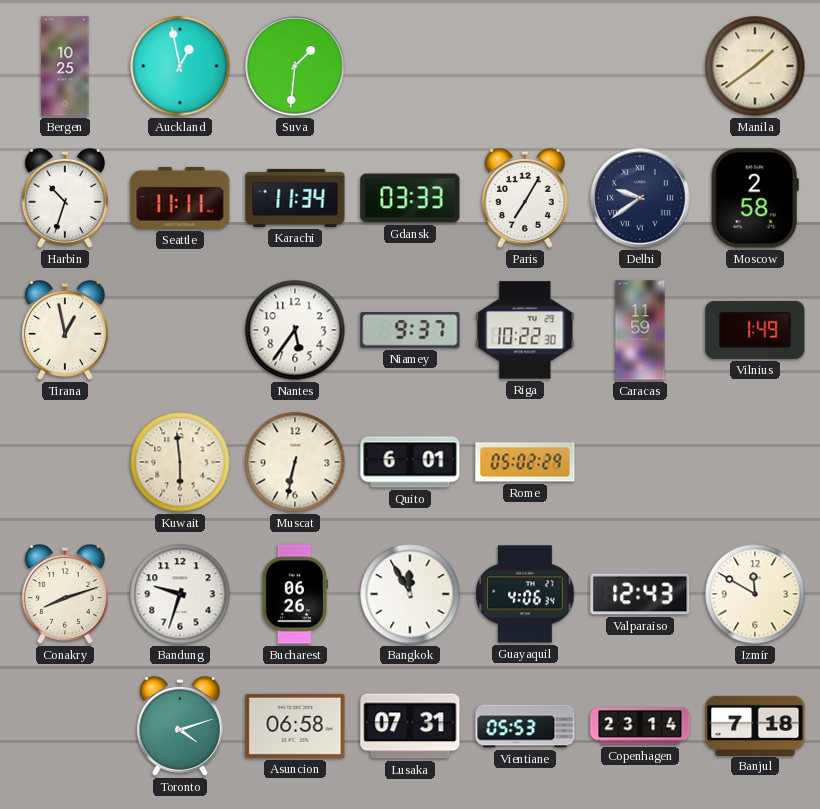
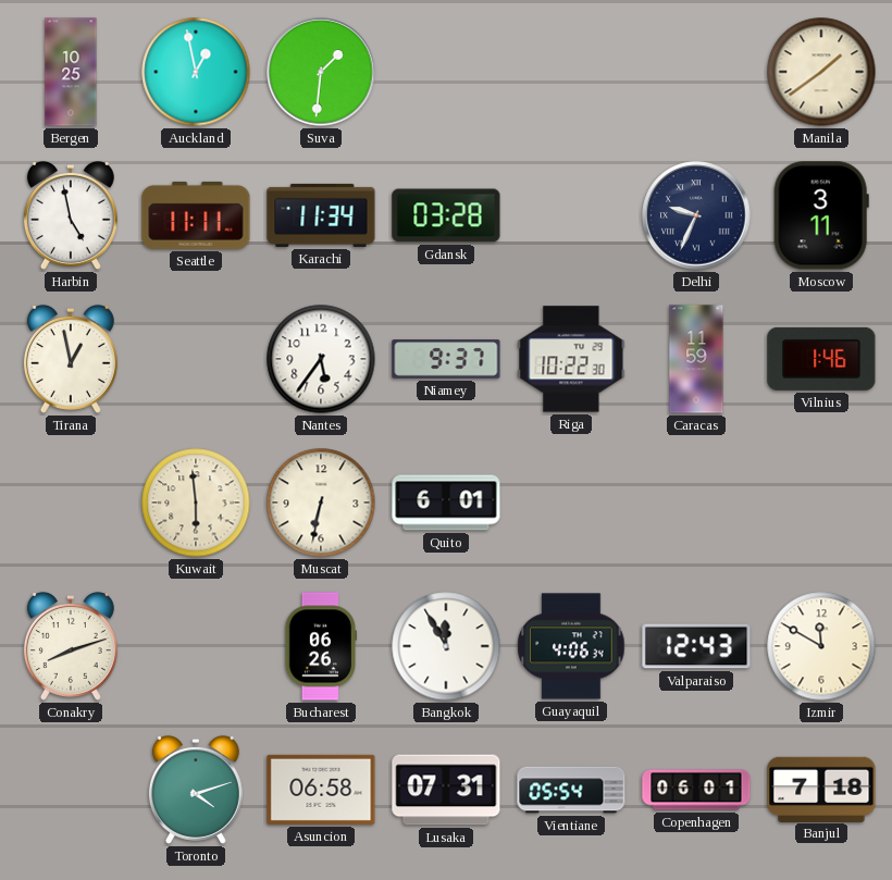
Harbin: 10:33 -> 4:58 (71, 215)
Gdansk: 03:33 -> 03:28 (446, 215)
Paris: 7:05 -> none (525, 198)
Delhi: 9:39 -> 9:34 (696, 215)
Moscow: 2:58 -> 3:11 (821, 215)
Vilnius: 1:49 -> 1:46 (821, 359)
Rome: 05:02 -> none (525, 462)
Bandung: 9:33 -> none (180, 594)
Vientiane: 05:53 -> 05:54 (571, 790)
Copenhagen: 23:14 -> 06:01 (696, 790)
